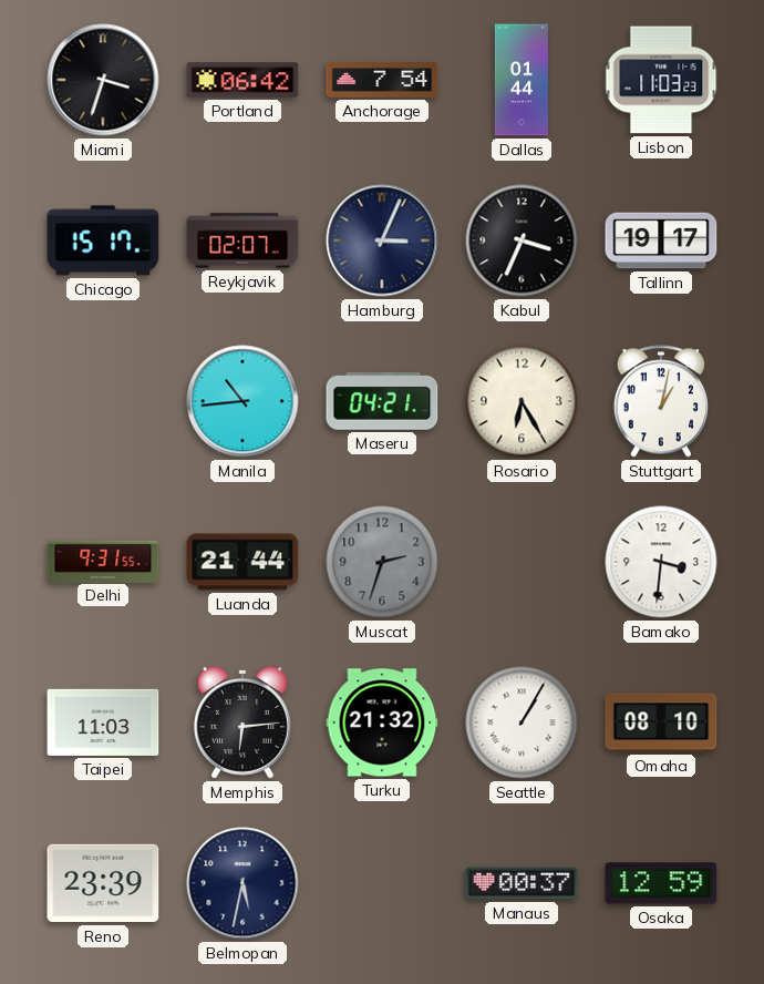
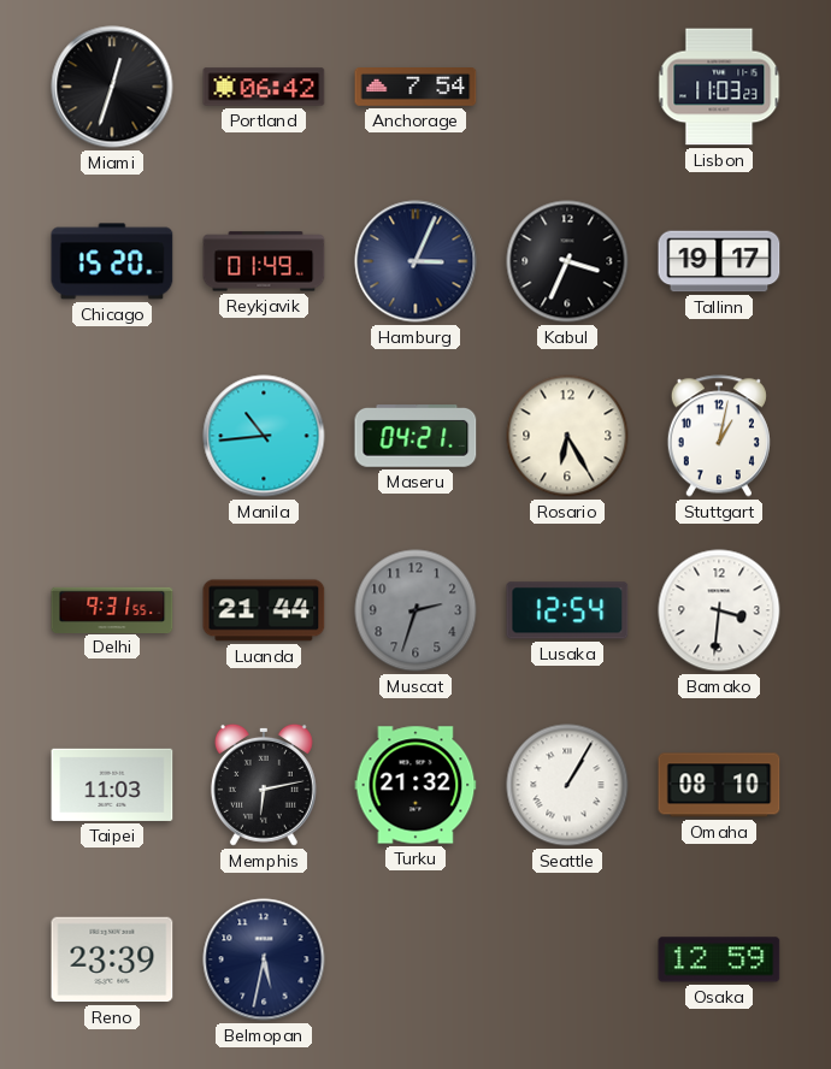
Miami: 3:33 -> 12:33 (112, 87)
Dallas: 01:44 -> none (522, 80)
Chicago: 15:17 -> 15:20 (112, 261)
Reykjavik: 02:07 -> 01:49 (264, 261)
Lusaka: none -> 12:54 (567, 610)
Memphis: 6:14 -> 6:13 (264, 785)
Manaus: 00:37 -> none (522, 883)
